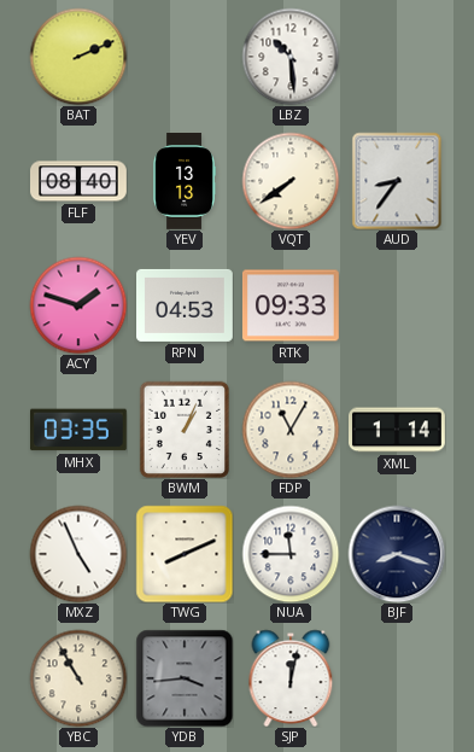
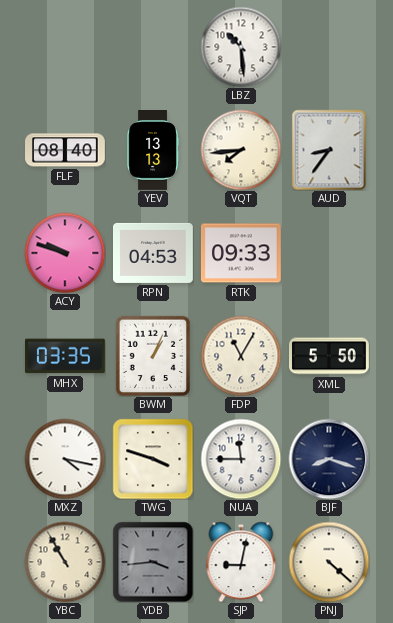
BAT: 2:11 -> none (78, 57)
VQT: 7:39 -> 7:44 (241, 150)
ACY: 1:48 -> 9:48 (65, 253)
XML: 1:14 -> 5:50 (330, 356)
MXZ: 4:56 -> 4:17 (65, 459)
TWG: 8:11 -> 3:48 (153, 459)
SJP: 12:02 -> 9:02 (241, 562)
PNJ: none -> 4:22 (329, 562)
